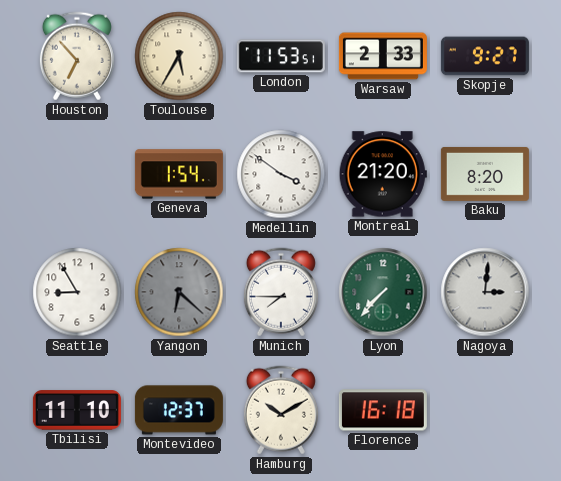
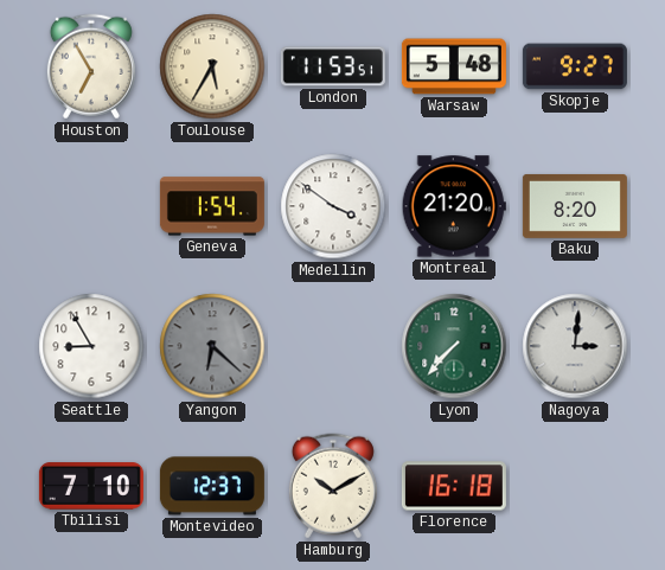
Houston: 6:53 -> 6:55 (91, 66)
Warsaw: 2:33 -> 5:48 (454, 66)
Munich: 7:45 -> none (281, 292)
Tbilisi: 11:10 -> 7:10 (91, 486)
